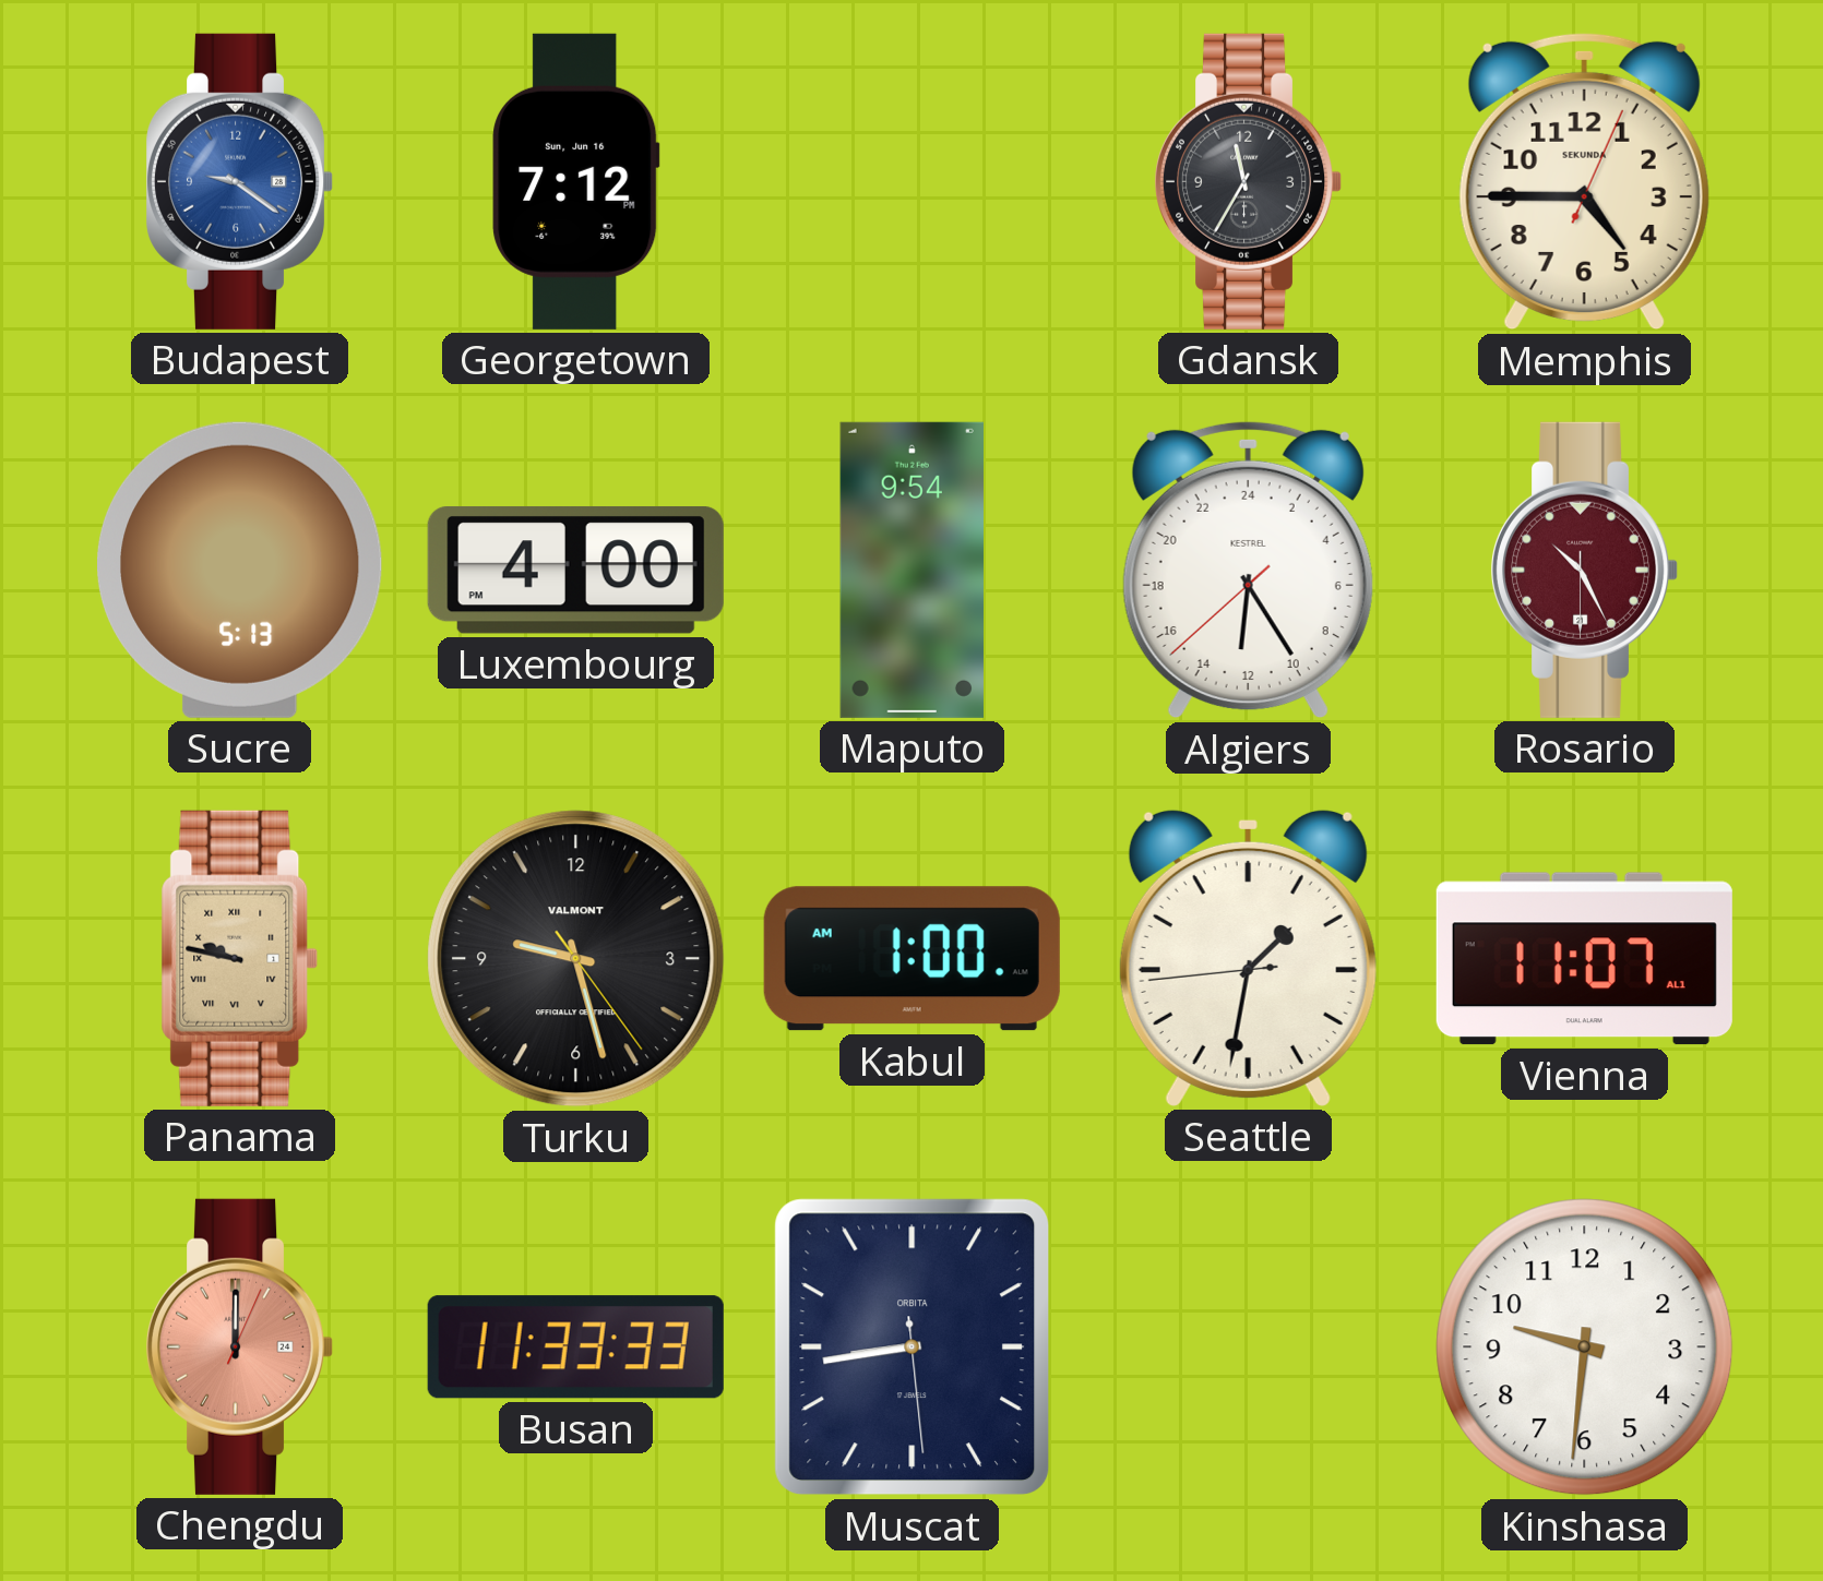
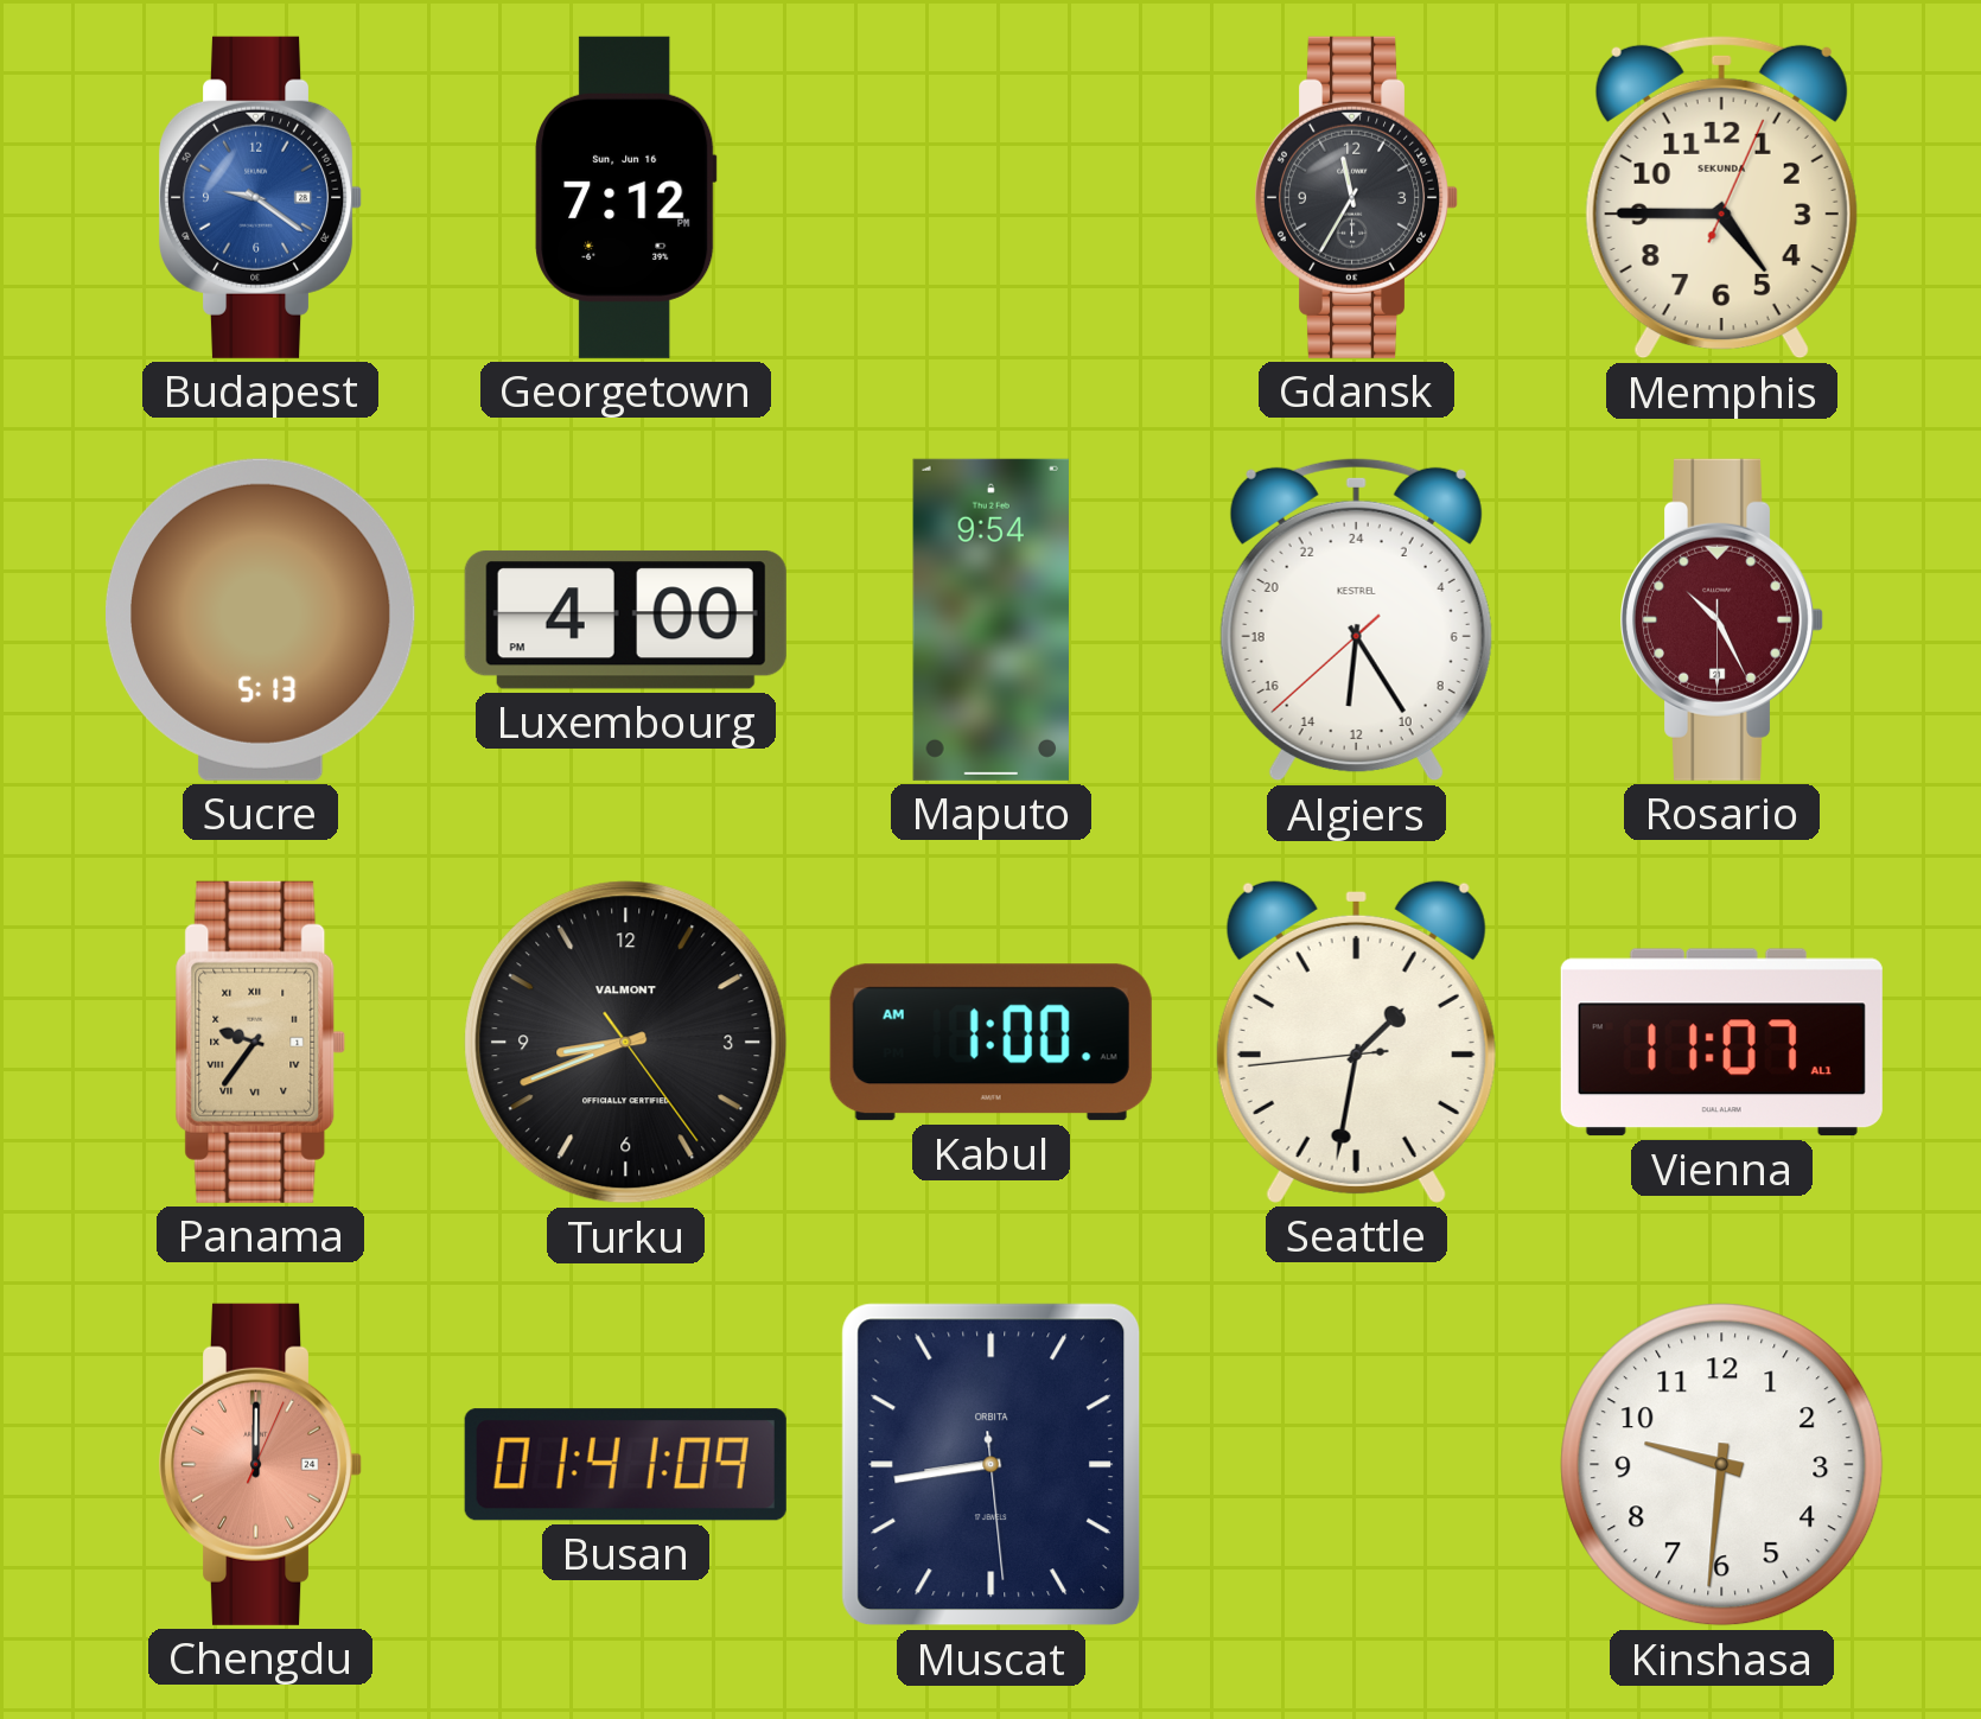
Panama: 9:47 -> 9:36 (261, 1042)
Turku: 9:27 -> 8:41 (626, 1043)
Busan: 11:33 -> 01:41 (625, 1465)
